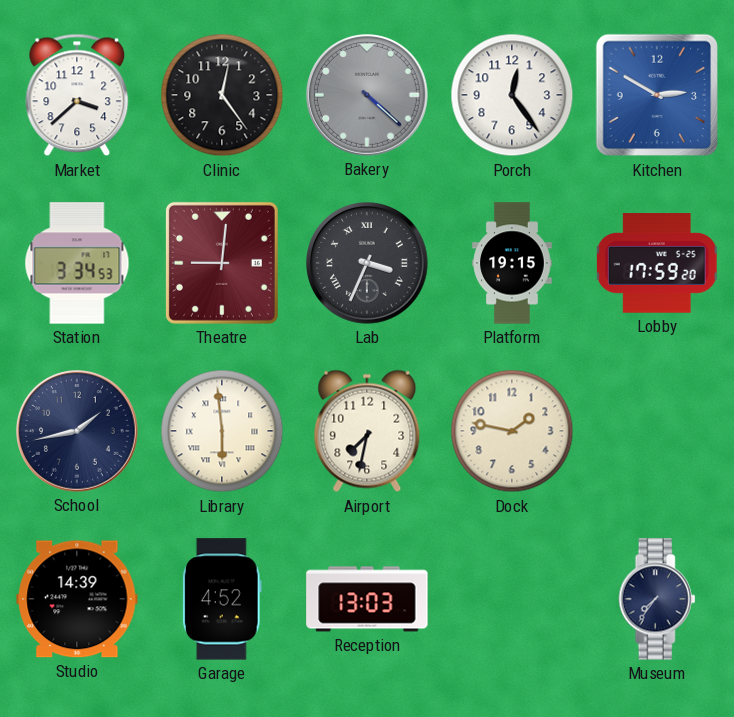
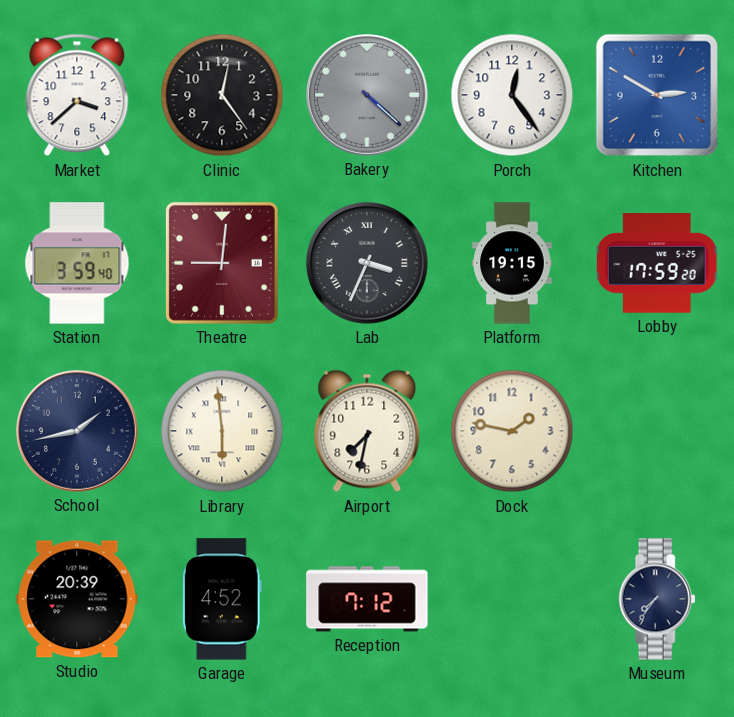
Station: 3:34 -> 3:59 (77, 263)
Studio: 14:39 -> 20:39 (77, 599)
Reception: 13:03 -> 7:12 (367, 599)
